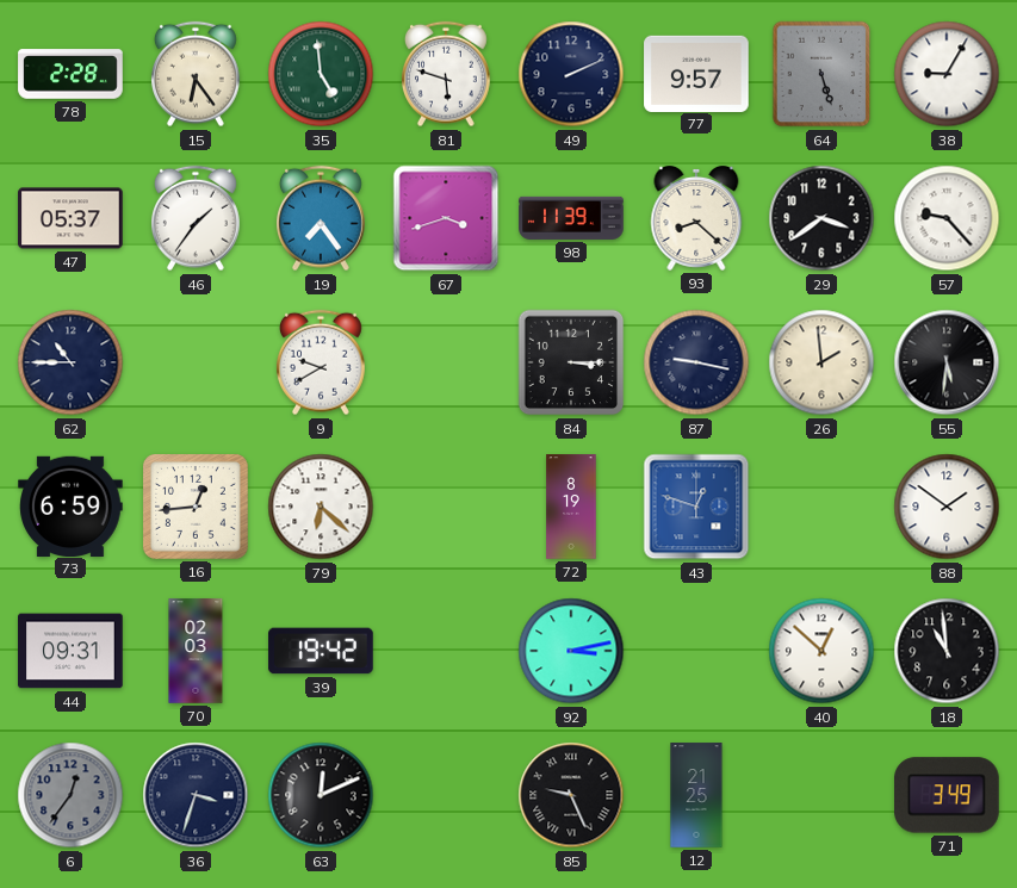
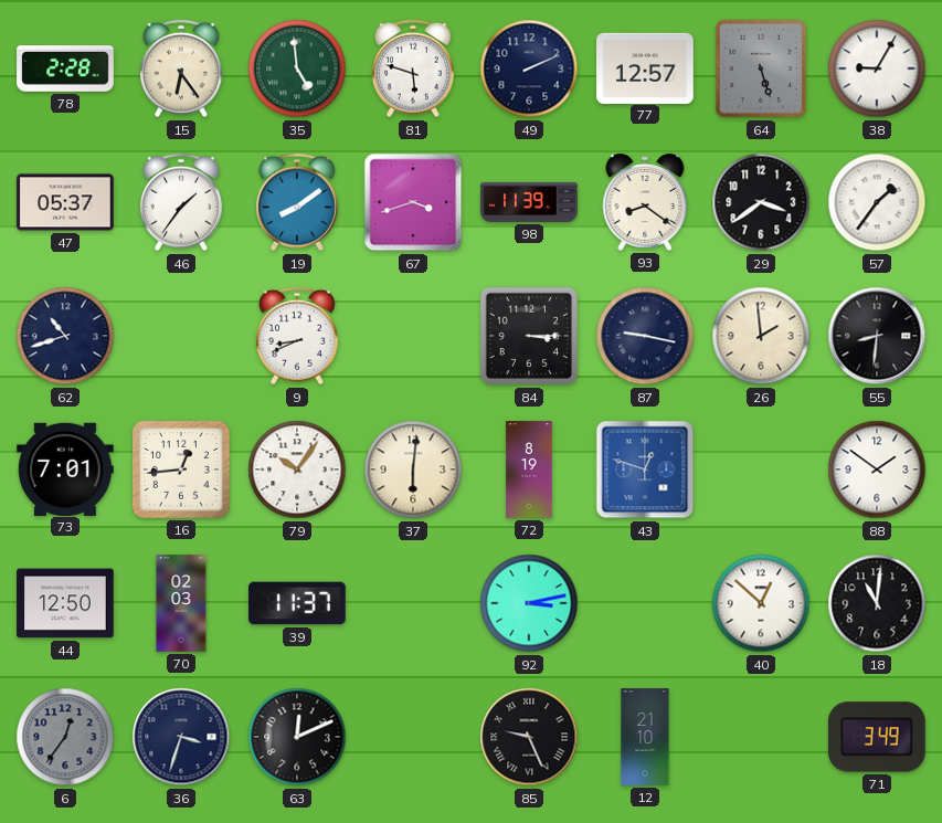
77: 9:57 -> 12:57 (645, 67)
19: 7:24 -> 8:09 (297, 202)
93: 8:22 -> 8:21 (645, 202)
57: 9:23 -> 1:36 (877, 202)
62: 10:45 -> 10:42 (65, 336)
9: 9:40 -> 8:41 (297, 336)
55: 5:31 -> 8:31 (877, 336)
73: 6:59 -> 7:01 (65, 468)
79: 6:22 -> 10:06 (297, 469)
37: none -> 6:01 (413, 469)
44: 09:31 -> 12:50 (65, 603)
39: 19:42 -> 11:37 (297, 603)
18: 10:59 -> 11:01 (877, 603)
12: 21:25 -> 21:10 (645, 737)
